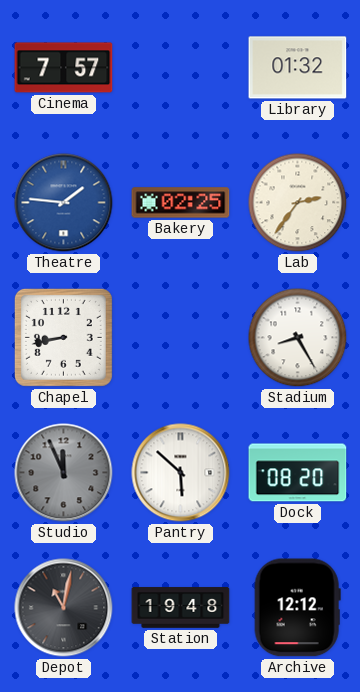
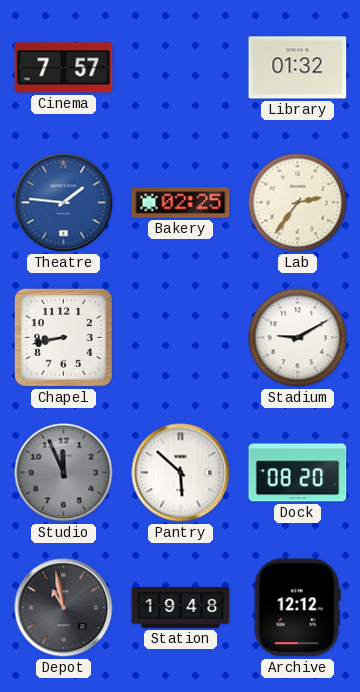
Stadium: 8:25 -> 9:10 (298, 338)
Depot: 11:02 -> 10:58 (64, 608)
